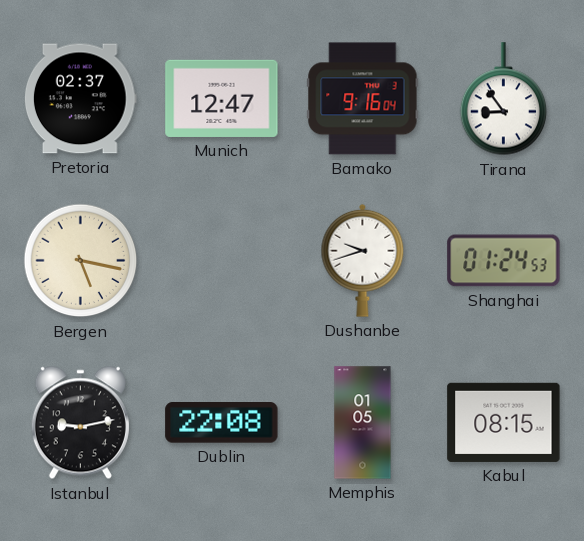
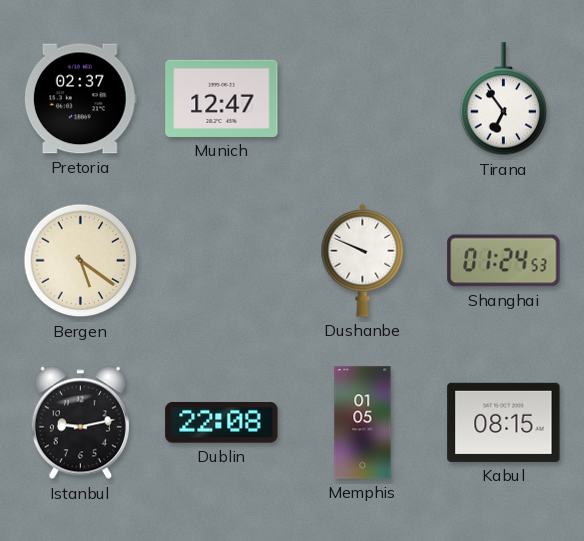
Bamako: 9:16 -> none (363, 99)
Tirana: 8:54 -> 6:54 (504, 99)
Bergen: 5:17 -> 5:21 (81, 261)
Dushanbe: 9:42 -> 9:49 (363, 260)
